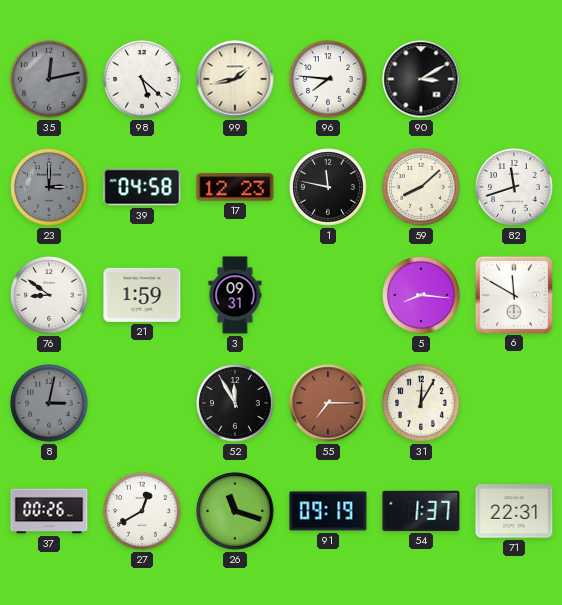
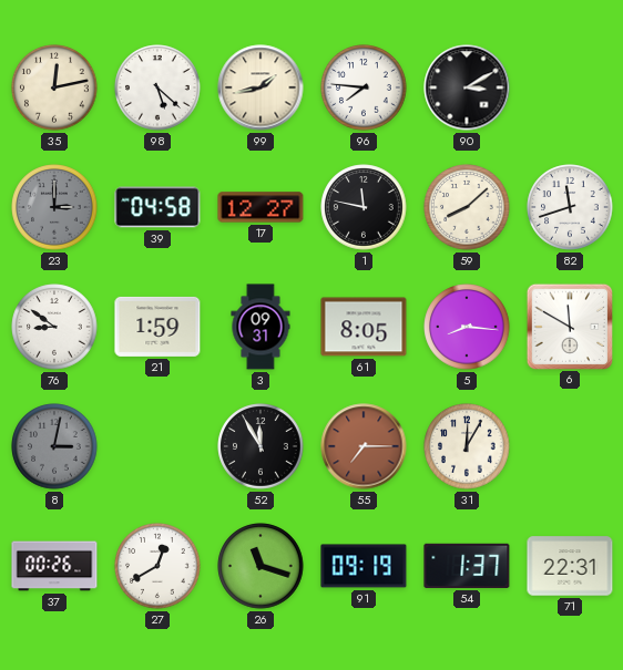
35 dial: grey -> cream (54, 87)
17: 12:23 -> 12:27 (261, 207)
61: none -> 8:05 (364, 327)
